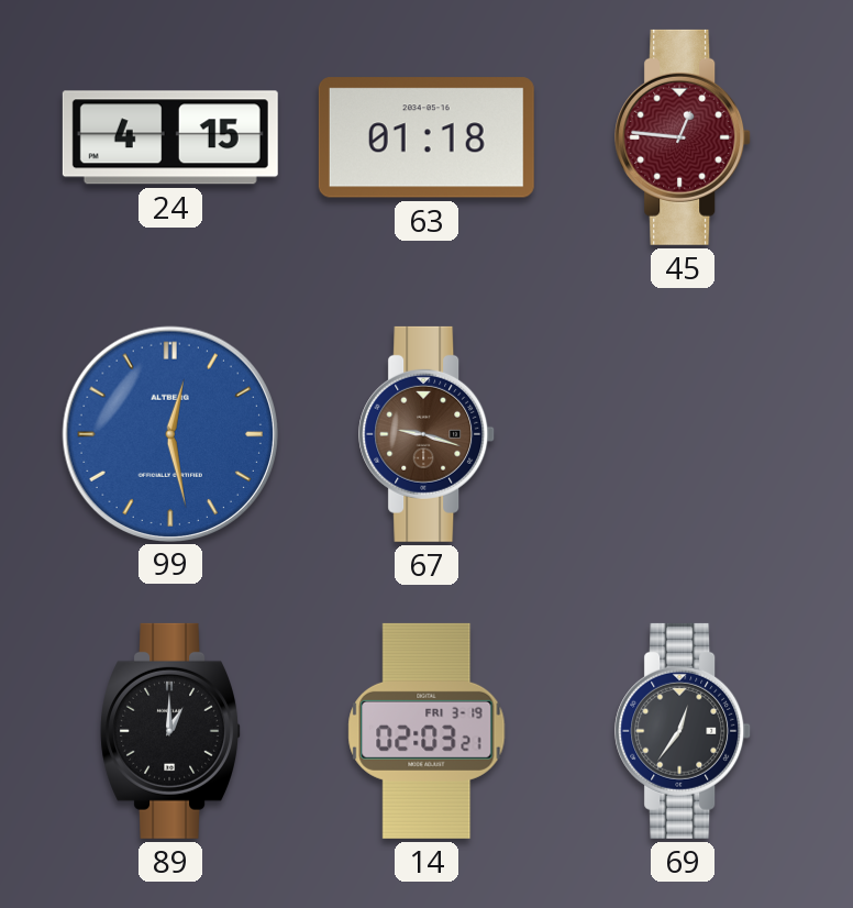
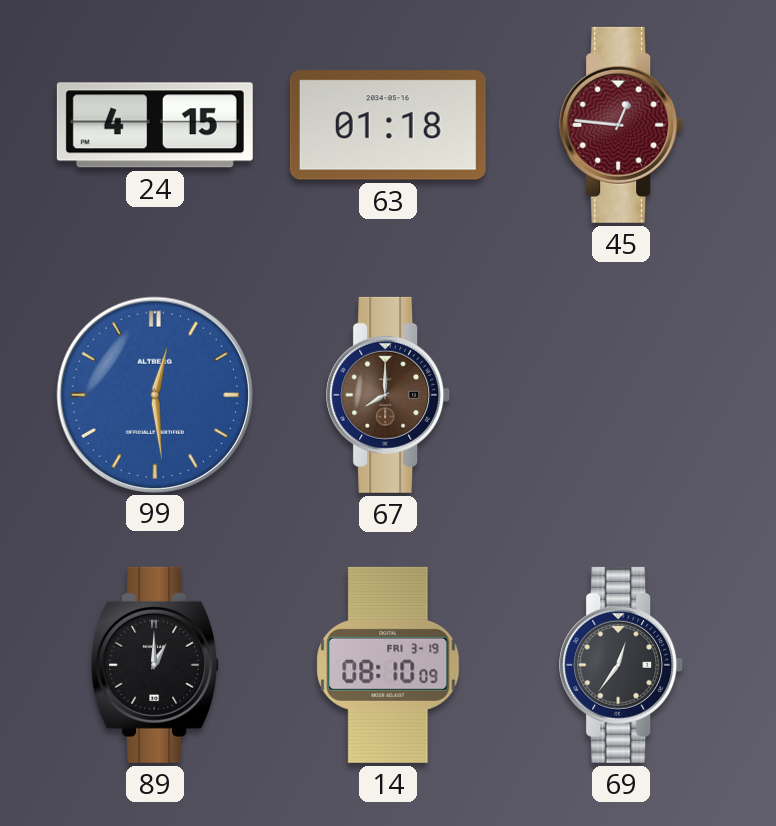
99: 12:28 -> 12:29 (154, 394)
67: 9:18 -> 8:00 (389, 395)
14: 02:03 -> 08:10 (388, 665)
